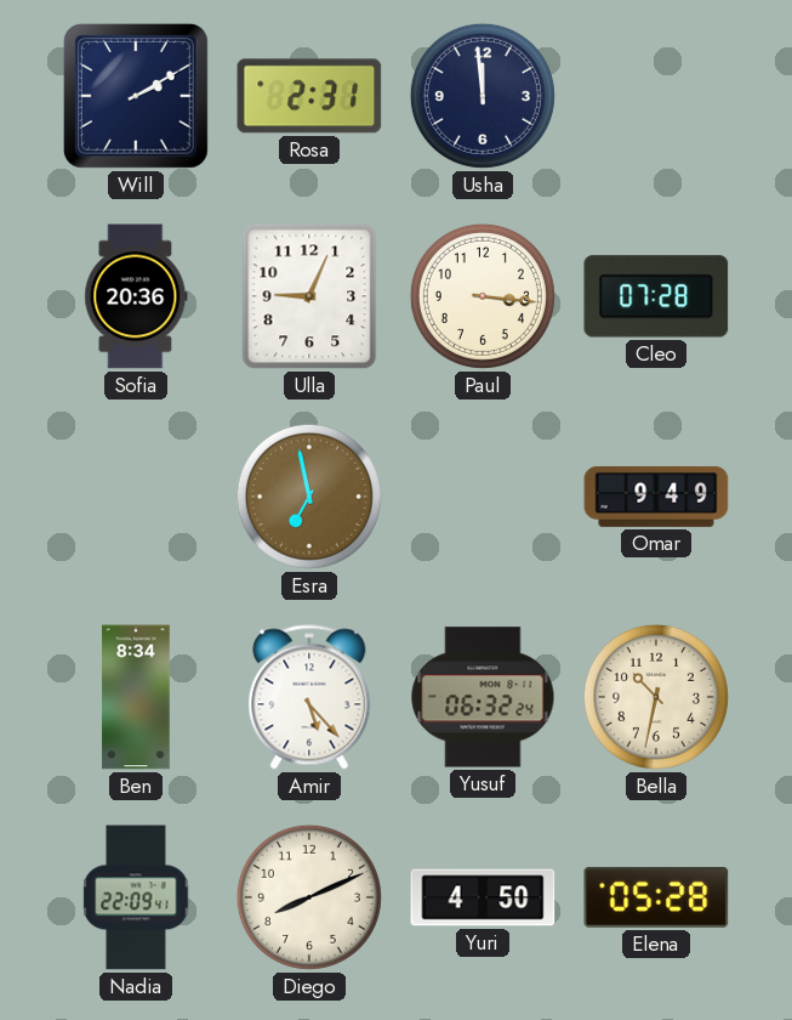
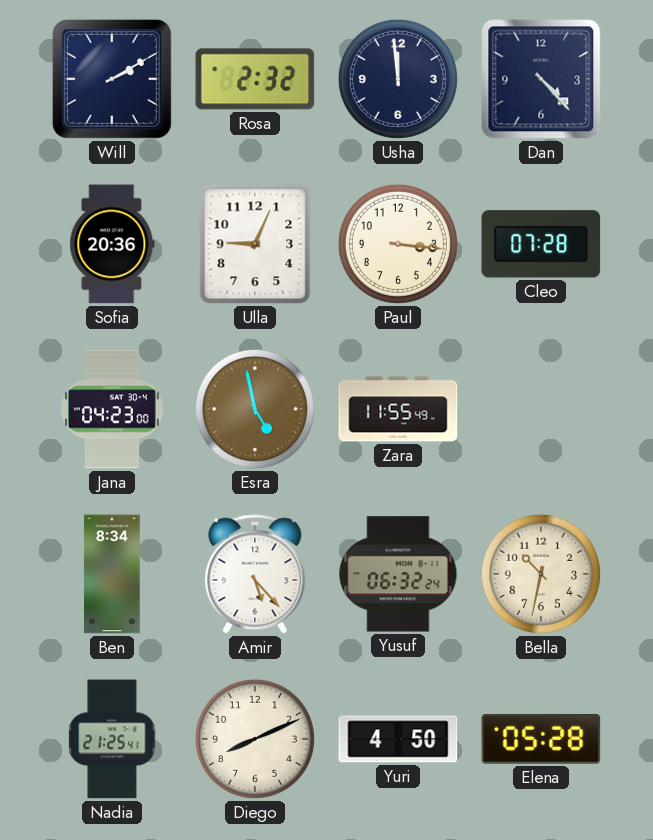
Rosa: 2:31 -> 2:32 (255, 79)
Dan: none -> 4:23 (541, 79)
Jana: none -> 04:23 (112, 409)
Esra: 6:58 -> 4:58 (255, 409)
Zara: none -> 11:55 (398, 409)
Omar: 9:49 -> none (656, 497)
Nadia: 22:09 -> 21:25 (112, 739)
